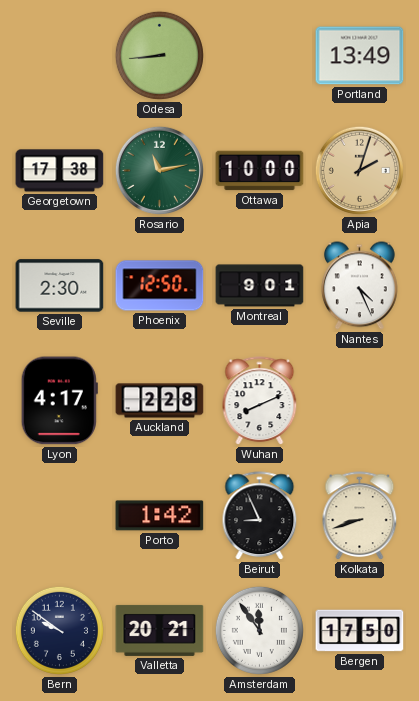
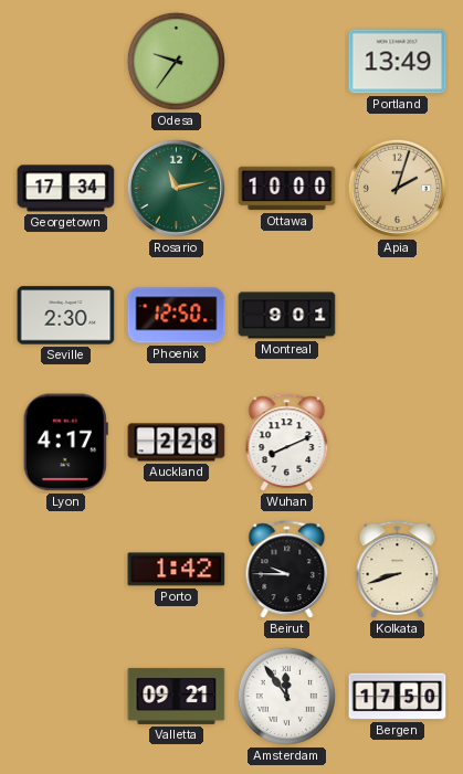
Odesa: 8:44 -> 9:36 (176, 61)
Georgetown: 17:38 -> 17:34 (66, 189)
Nantes: 4:26 -> none (359, 286)
Beirut: 8:56 -> 9:45 (287, 570)
Bern: 9:51 -> none (59, 630)
Valletta: 20:21 -> 09:21 (177, 696)
